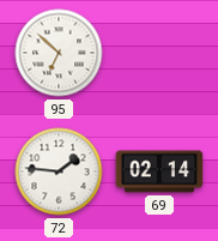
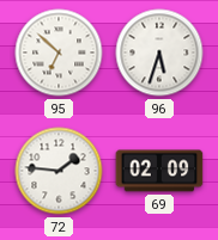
96: none -> 5:33 (159, 53)
69: 02:14 -> 02:09 (159, 171)
